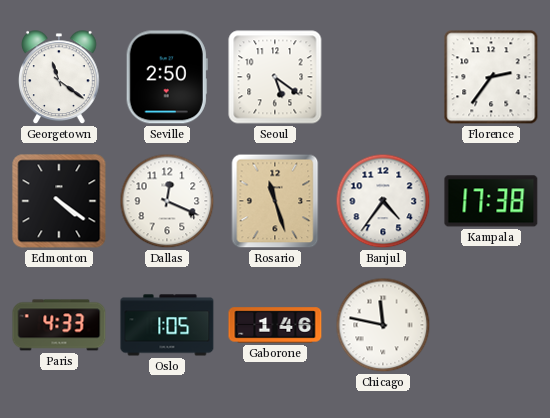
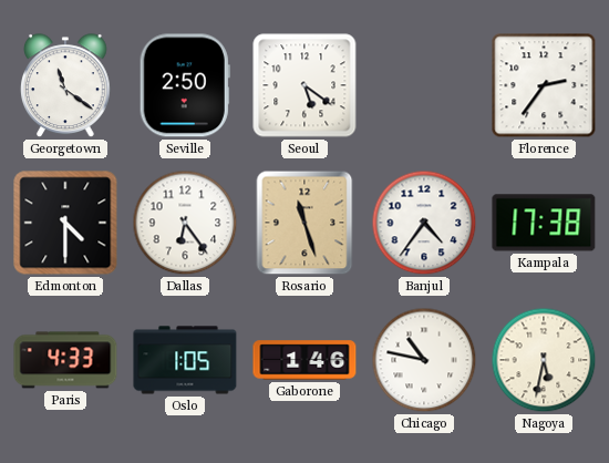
Edmonton: 4:21 -> 4:30 (65, 223)
Dallas: 12:19 -> 6:24 (185, 223)
Chicago: 11:47 -> 10:47 (424, 360)
Nagoya: none -> 5:32 (544, 360)
